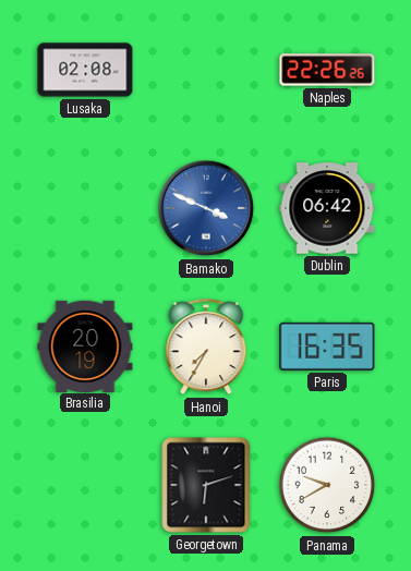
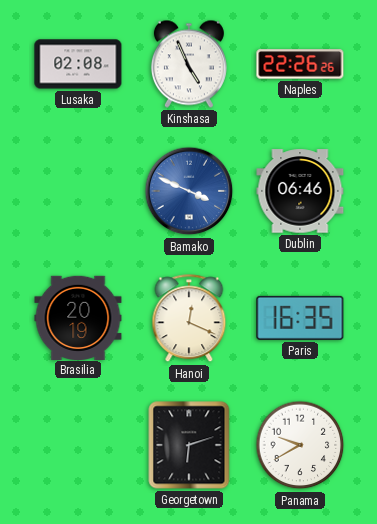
Kinshasa: none -> 4:56 (189, 64)
Dublin: 06:42 -> 06:46 (300, 191)
Hanoi: 7:35 -> 12:19 (189, 319)
